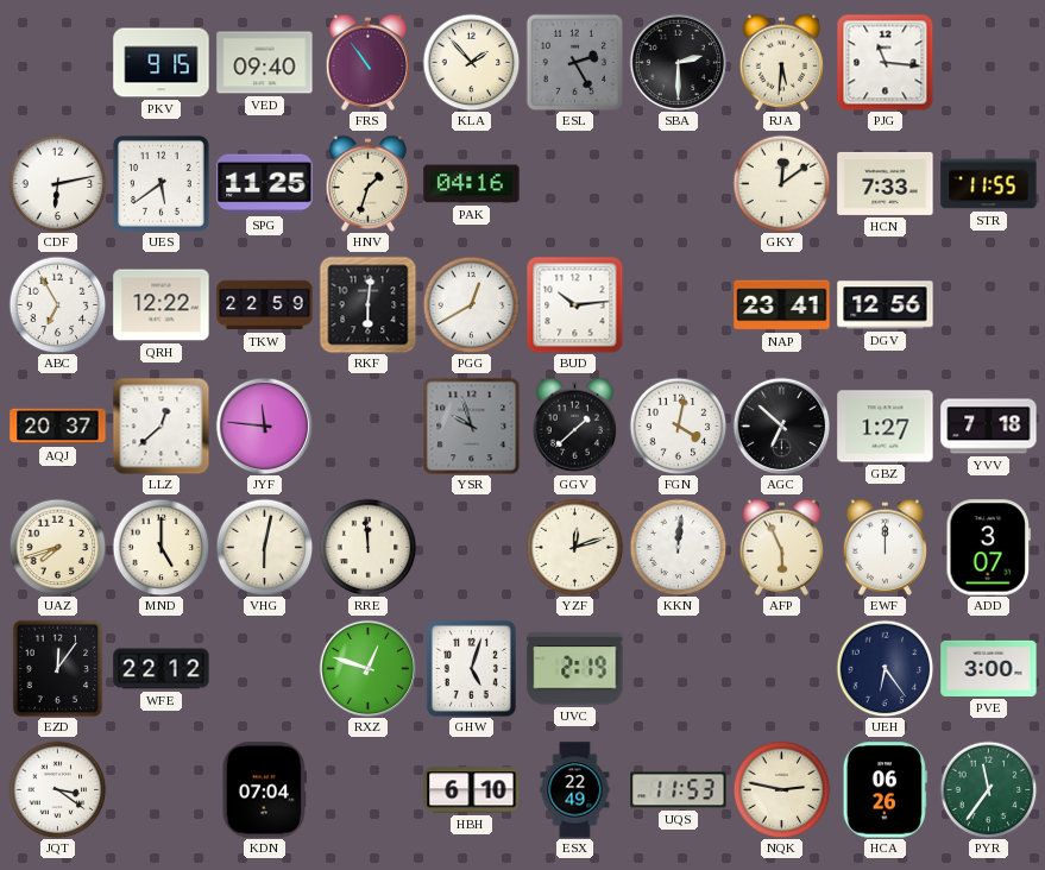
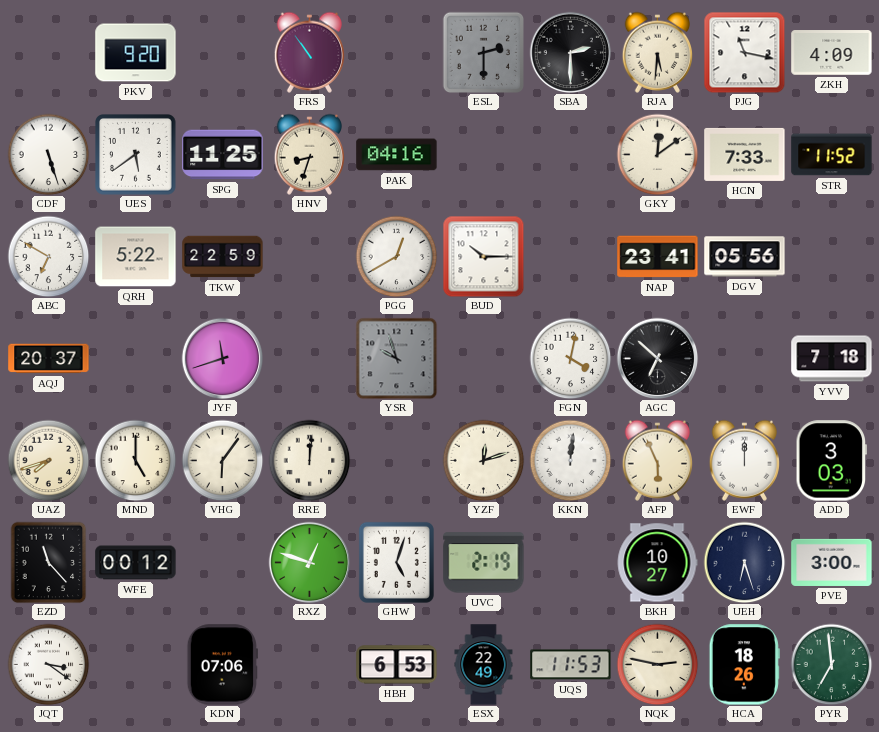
PKV: 9:15 -> 9:20 (136, 53)
VED: 09:40 -> none (265, 63)
KLA: 1:53 -> none (471, 62)
ESL: 2:25 -> 2:30 (483, 52)
PJG: 11:16 -> 11:17 (744, 52)
ZKH: none -> 4:09 (832, 53)
CDF: 6:13 -> 5:27 (48, 154)
HNV: 1:33 -> 8:33 (309, 154)
STR: 11:55 -> 11:52 (832, 155)
ABC: 6:55 -> 6:50 (48, 256)
QRH: 12:22 -> 5:22 (136, 257)
RKF: 6:01 -> none (367, 304)
BUD: 10:14 -> 10:15 (483, 256)
DGV: 12:56 -> 05:56 (745, 257)
LLZ: 12:38 -> none (160, 425)
JYF: 11:46 -> 11:42 (222, 358)
GGV: 1:38 -> none (574, 425)
GBZ: 1:27 -> none (886, 427)
VHG: 6:02 -> 6:06 (222, 460)
RRE: 11:59 -> 12:01 (309, 460)
ADD: 3:07 -> 3:03 (832, 461)
EZD: 12:06 -> 11:23 (49, 562)
WFE: 22:12 -> 00:12 (136, 563)
BKH: none -> 10:27 (657, 563)
UEH: 6:24 -> 6:27 (744, 562)
KDN: 07:04 -> 07:06 (222, 665)
HBH: 6:10 -> 6:53 (397, 665)
HCA: 06:26 -> 18:26 (744, 665)
PYR: 11:36 -> 6:59 (831, 664)
